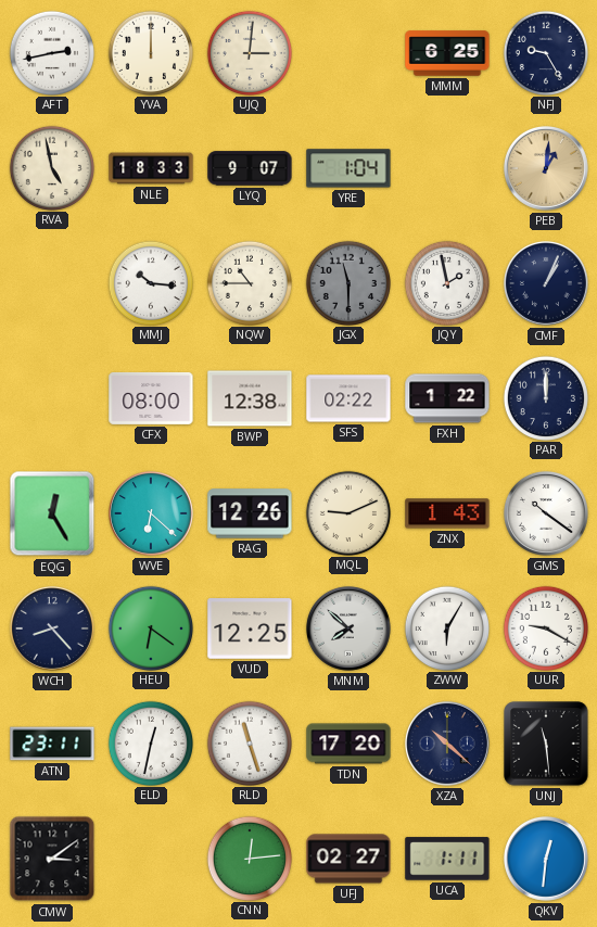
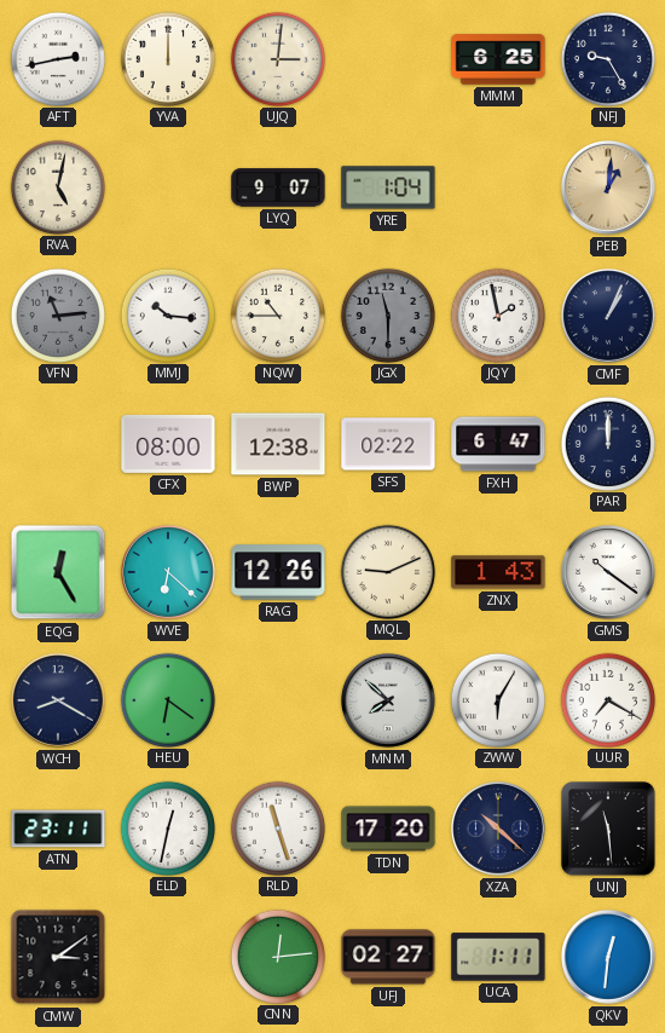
RVA: 4:58 -> 5:02 (57, 186)
NLE: 18:33 -> none (151, 168)
VFN: none -> 11:14 (57, 314)
FXH: 1:22 -> 6:47 (498, 444)
WCH: 8:23 -> 8:20 (58, 700)
VUD: 12:25 -> none (250, 628)
UUR: 9:20 -> 7:20 (607, 699)
